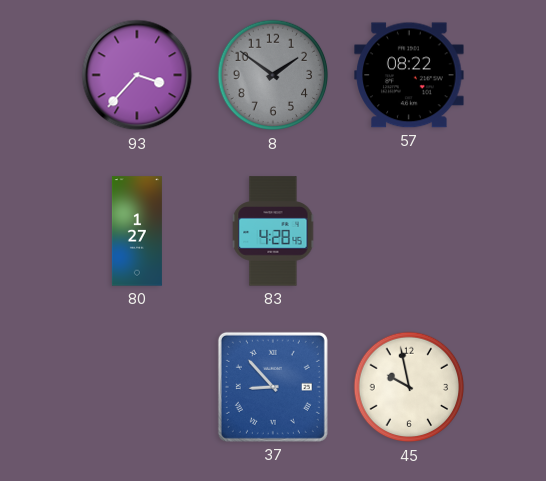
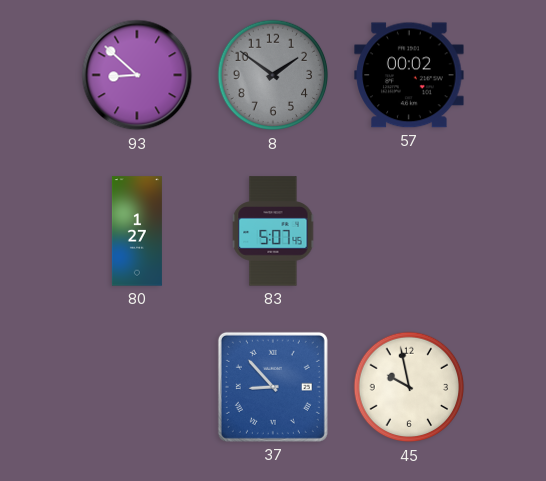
93: 3:37 -> 8:52 (137, 75)
57: 08:22 -> 00:02 (409, 75)
83: 4:28 -> 5:07 (273, 231)
